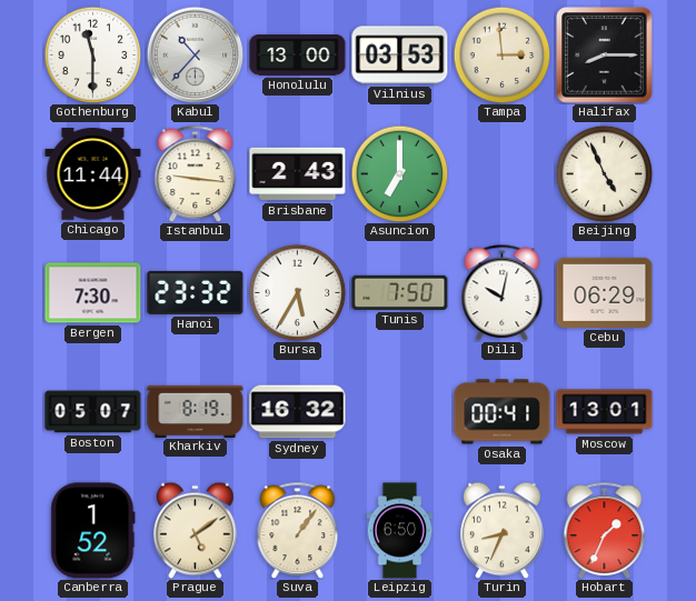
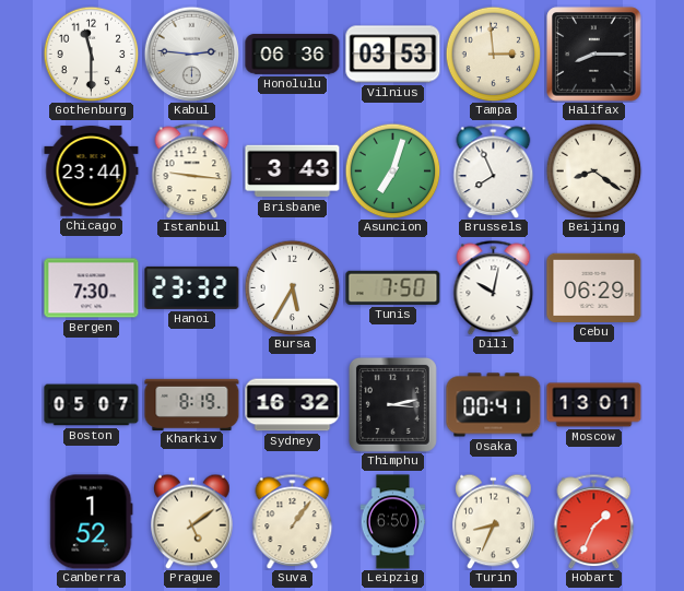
Kabul: 10:37 -> 2:46 (191, 54)
Honolulu: 13:00 -> 06:36 (293, 55)
Chicago: 11:44 -> 23:44 (92, 172)
Brisbane: 2:43 -> 3:43 (293, 172)
Asuncion: 7:00 -> 7:03 (392, 170)
Brussels: none -> 7:56 (494, 170)
Beijing: 4:56 -> 8:21 (593, 170)
Thimphu: none -> 3:13 (392, 404)
